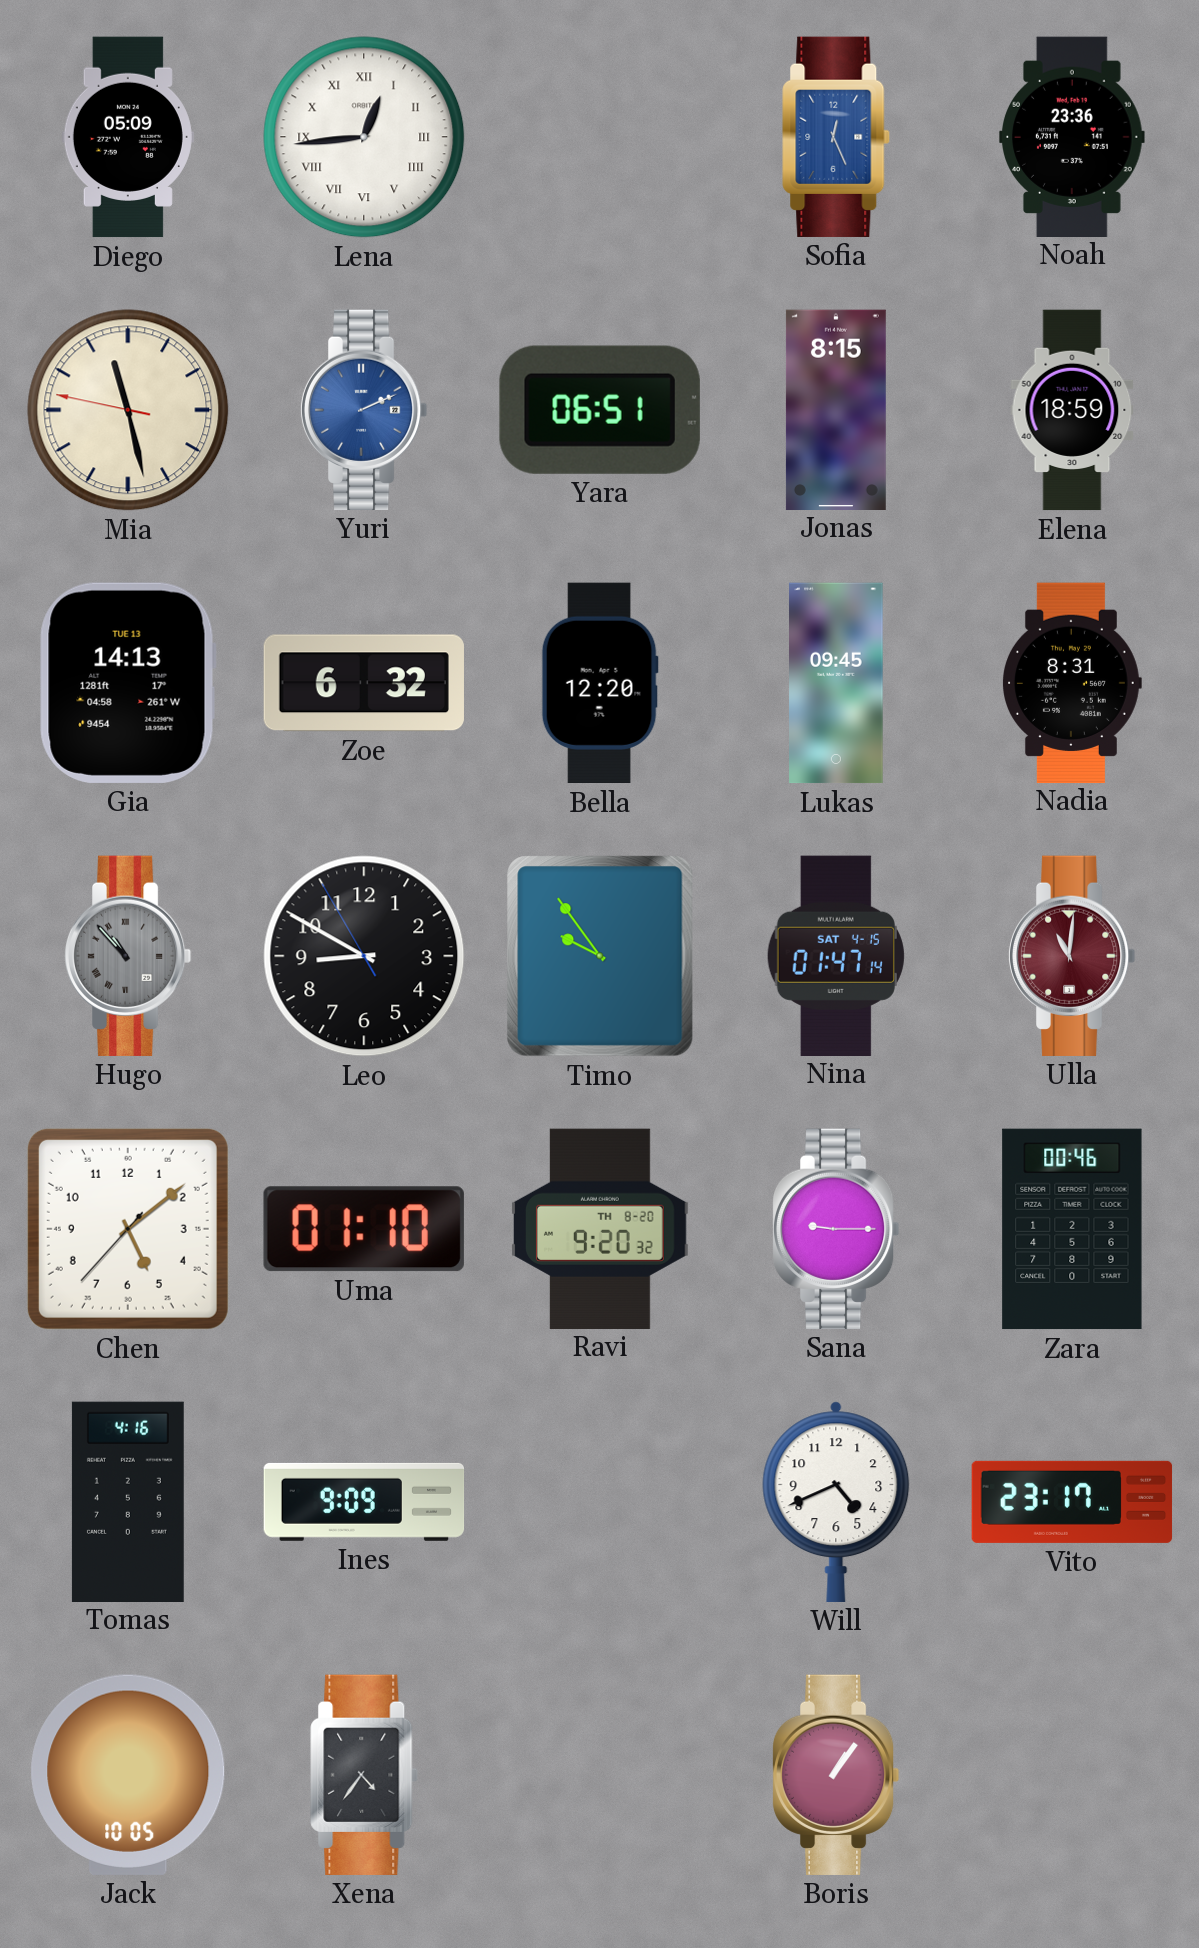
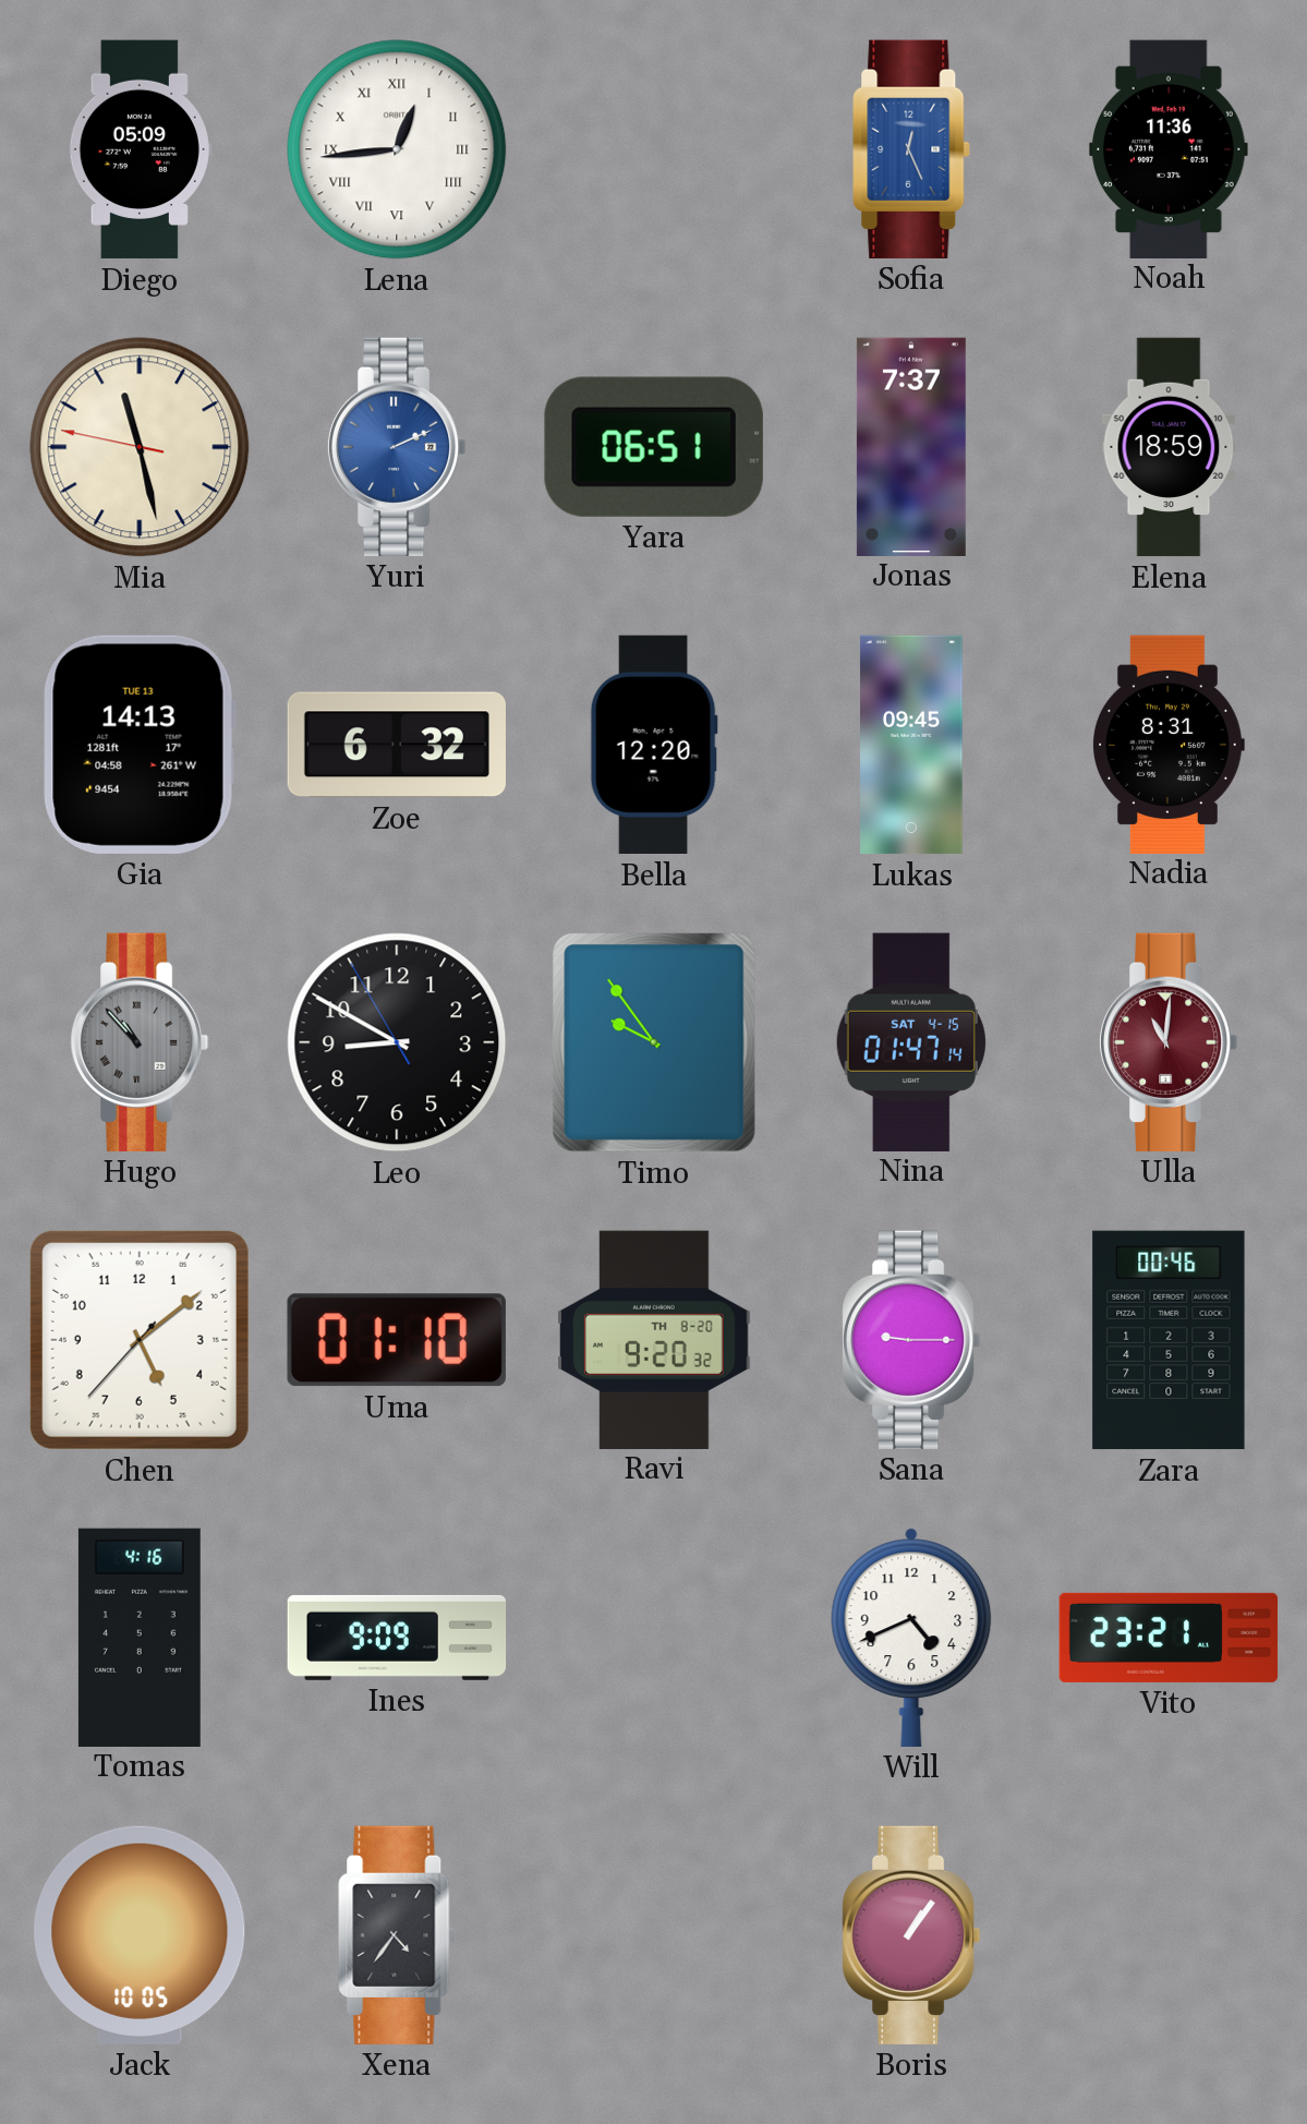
Noah: 23:36 -> 11:36 (1169, 148)
Jonas: 8:15 -> 7:37 (911, 446)
Vito: 23:17 -> 23:21 (1169, 1638)
